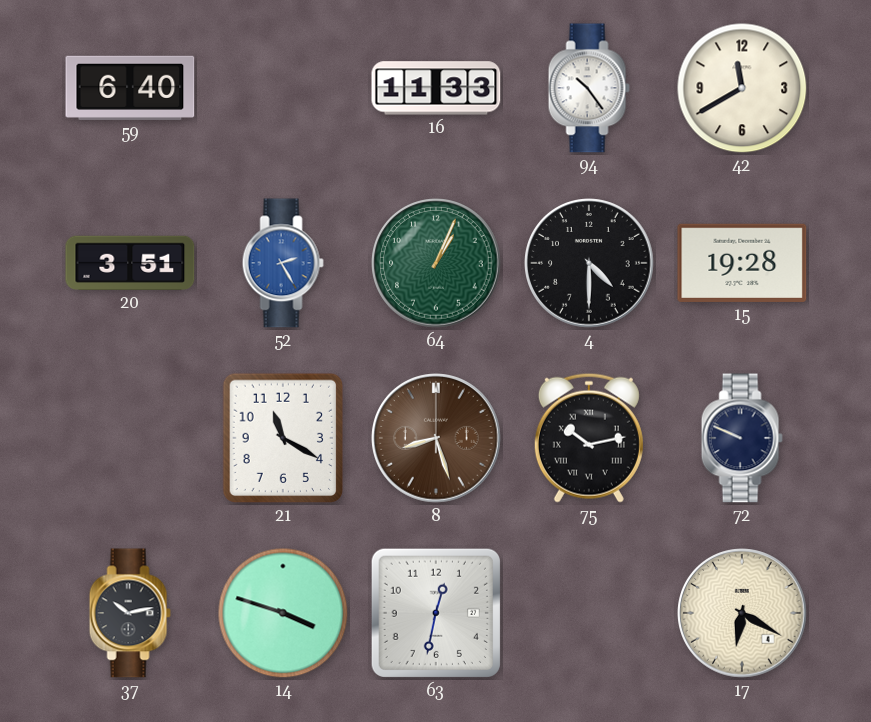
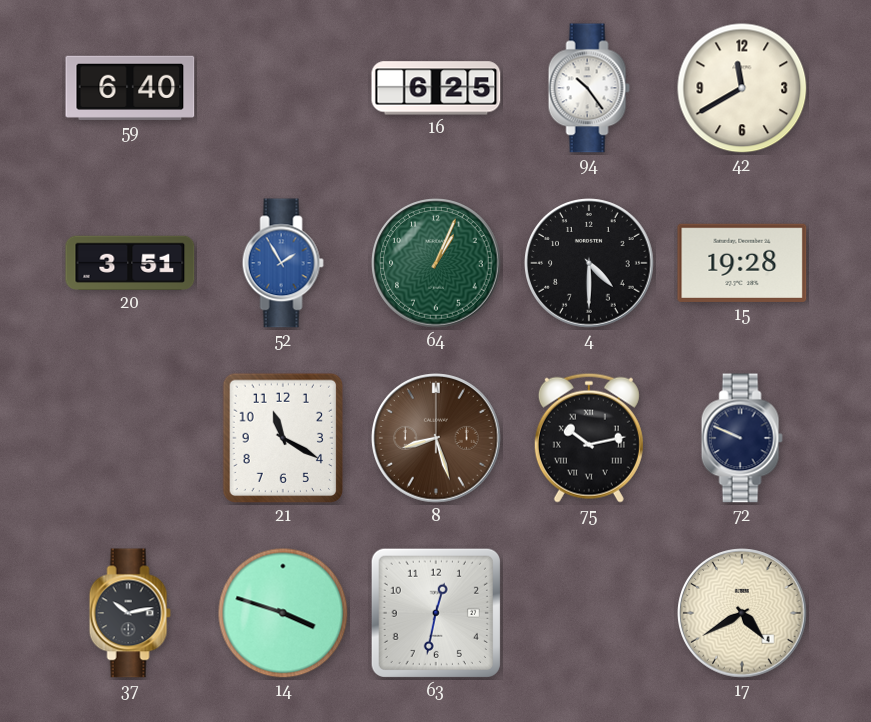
16: 11:33 -> 6:25 (436, 88)
52: 2:25 -> 1:55 (283, 263)
17: 6:20 -> 4:40 (742, 613)
